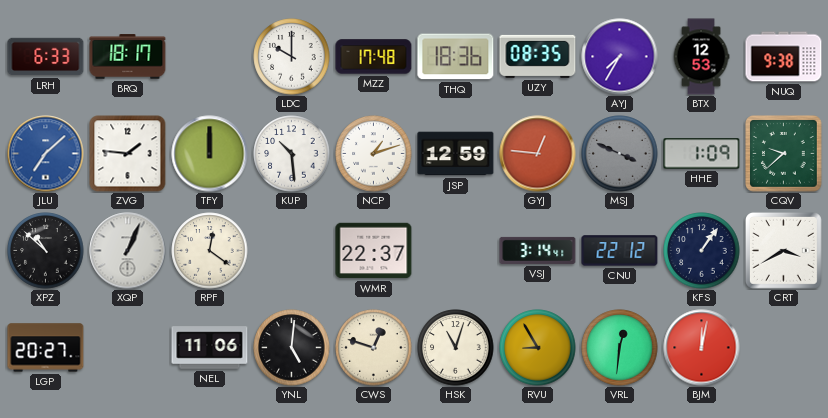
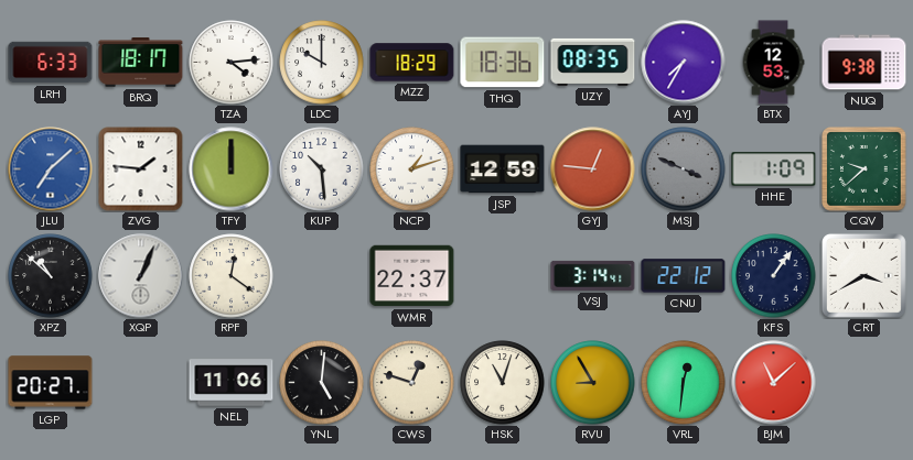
TZA: none -> 4:14 (232, 63)
MZZ: 17:48 -> 18:29 (412, 63)
BJM: 12:02 -> 11:08 (774, 383)
